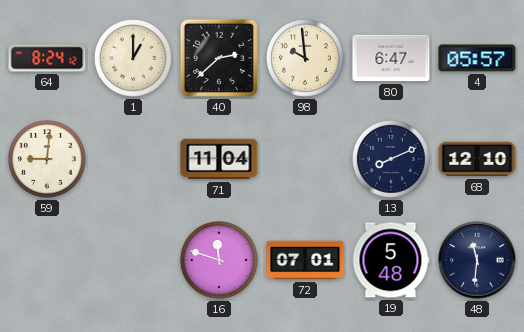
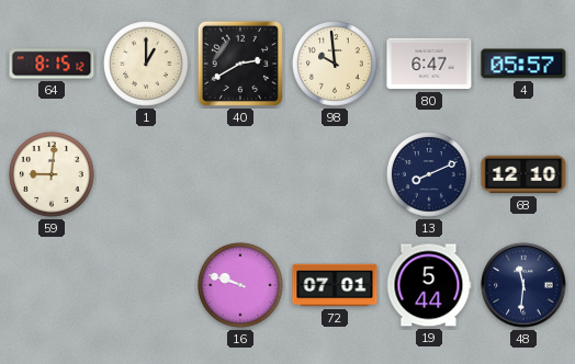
64: 8:24 -> 8:15 (52, 64)
40: 2:38 -> 2:40 (240, 64)
71: 11:04 -> none (219, 159)
16: 11:48 -> 9:48 (240, 285)
19: 5:48 -> 5:44 (429, 285)
